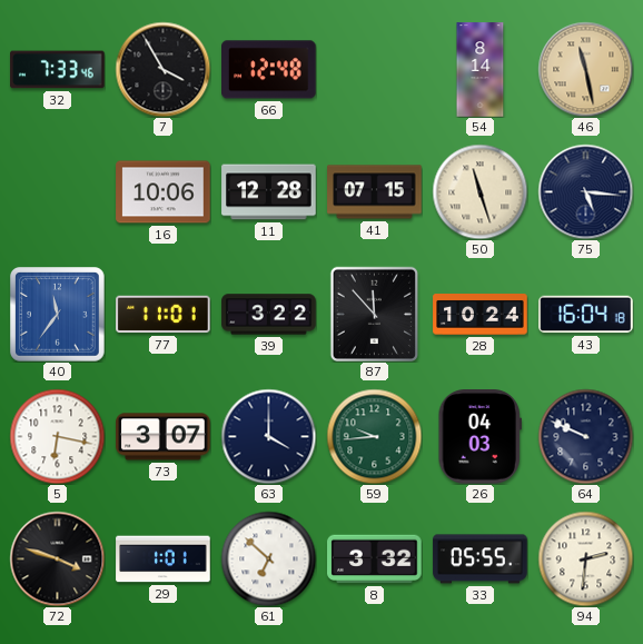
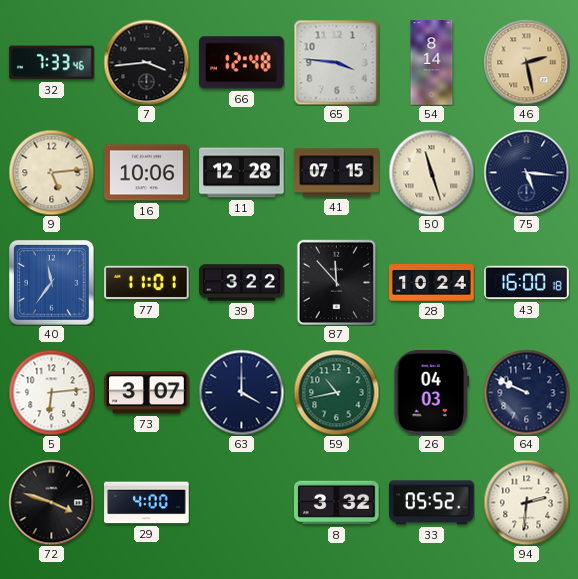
7: 3:55 -> 3:44 (146, 62)
65: none -> 3:46 (336, 62)
46: 11:28 -> 2:28 (526, 62)
9: none -> 5:14 (51, 172)
43: 16:04 -> 16:00 (527, 283)
5: 6:17 -> 6:14 (51, 392)
59: 9:44 -> 10:43 (336, 392)
29: 1:01 -> 4:00 (147, 503)
61: 6:52 -> none (268, 558)
33: 05:55 -> 05:52 (432, 503)
